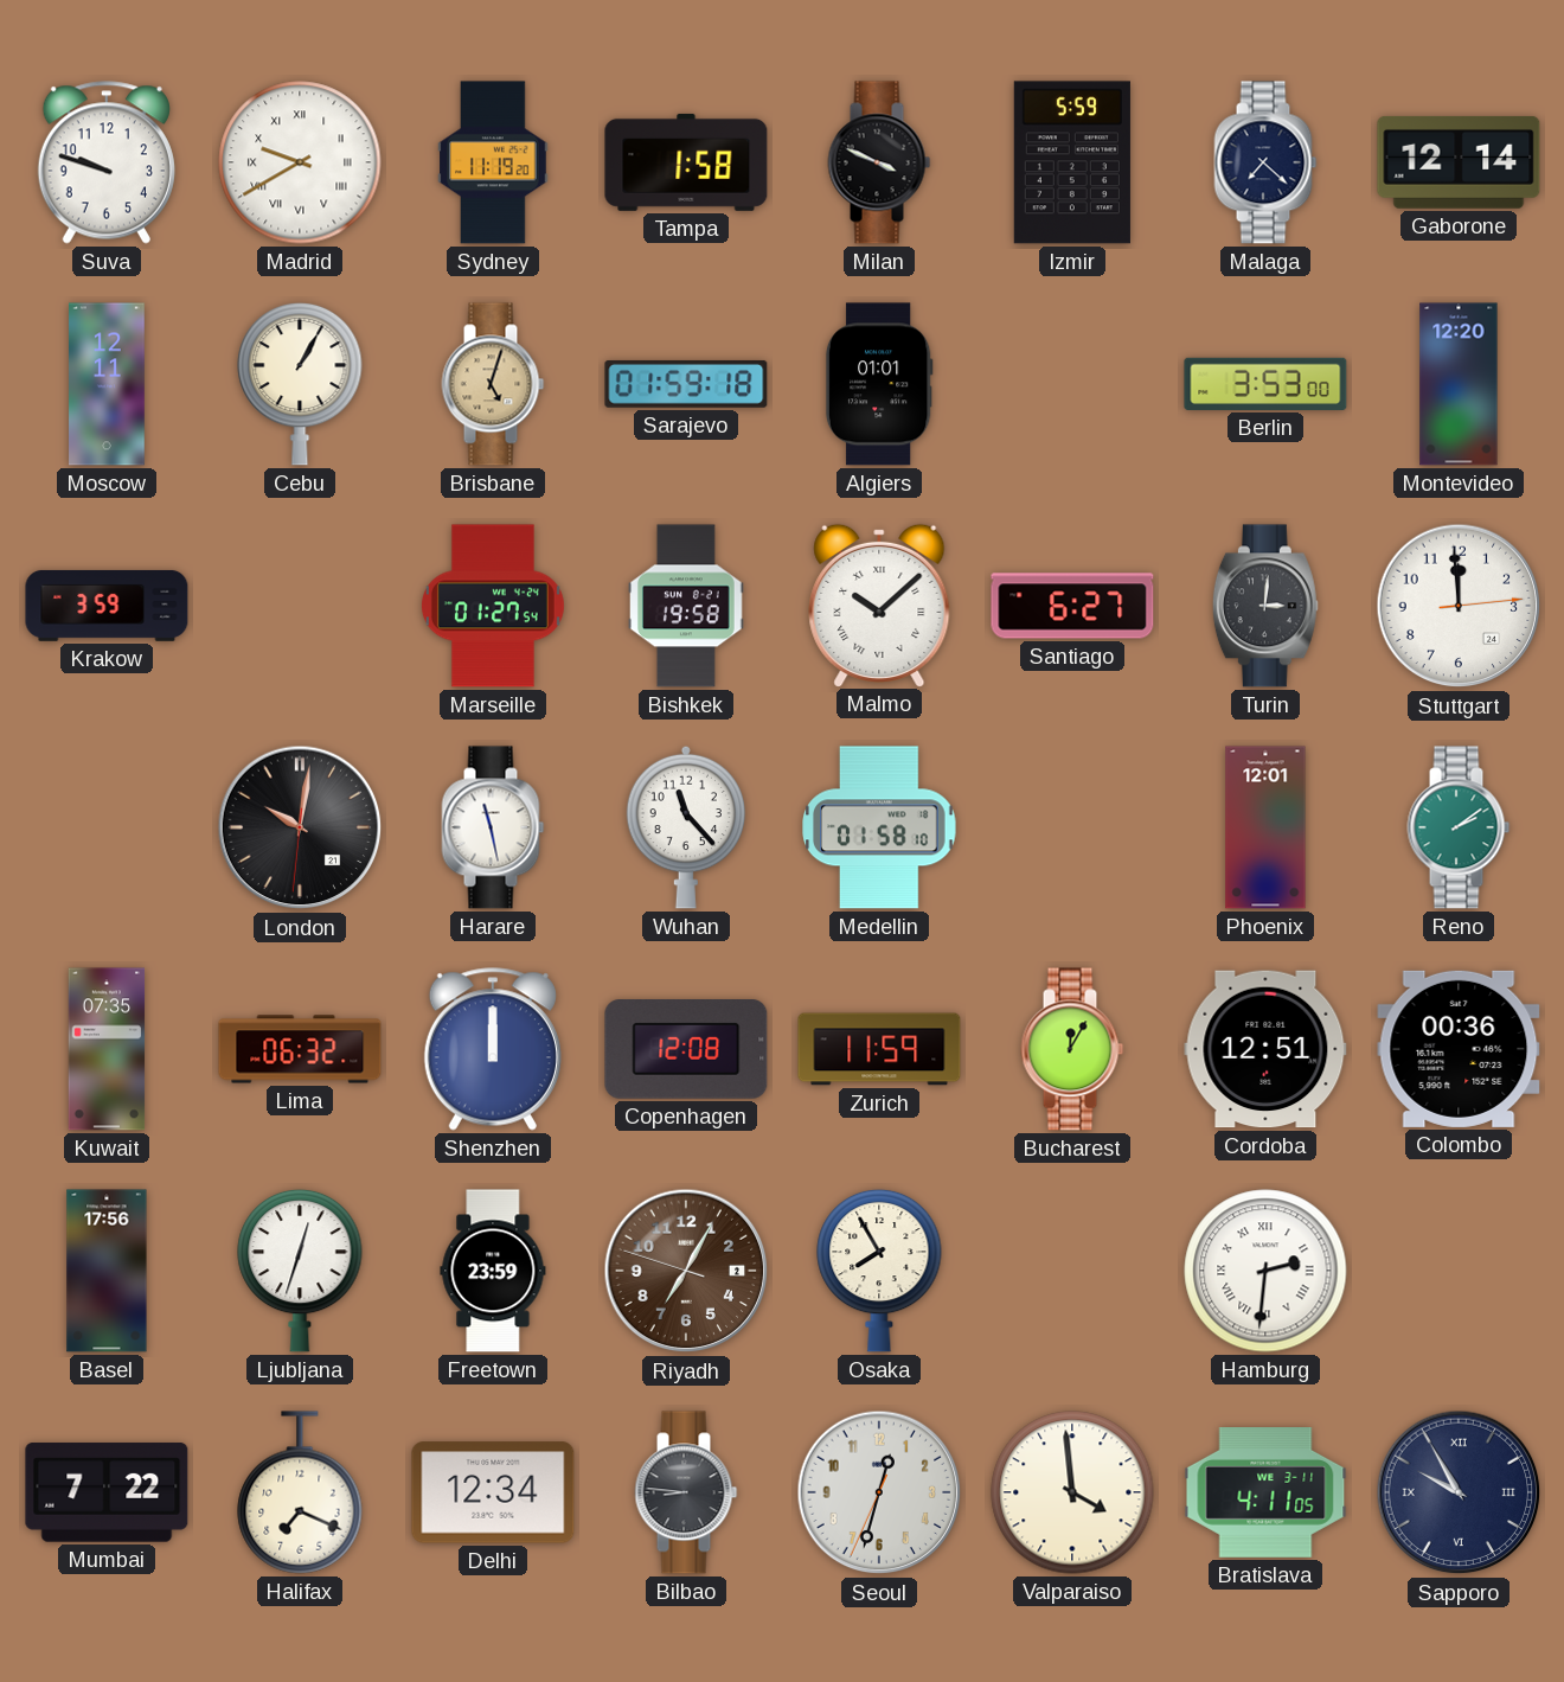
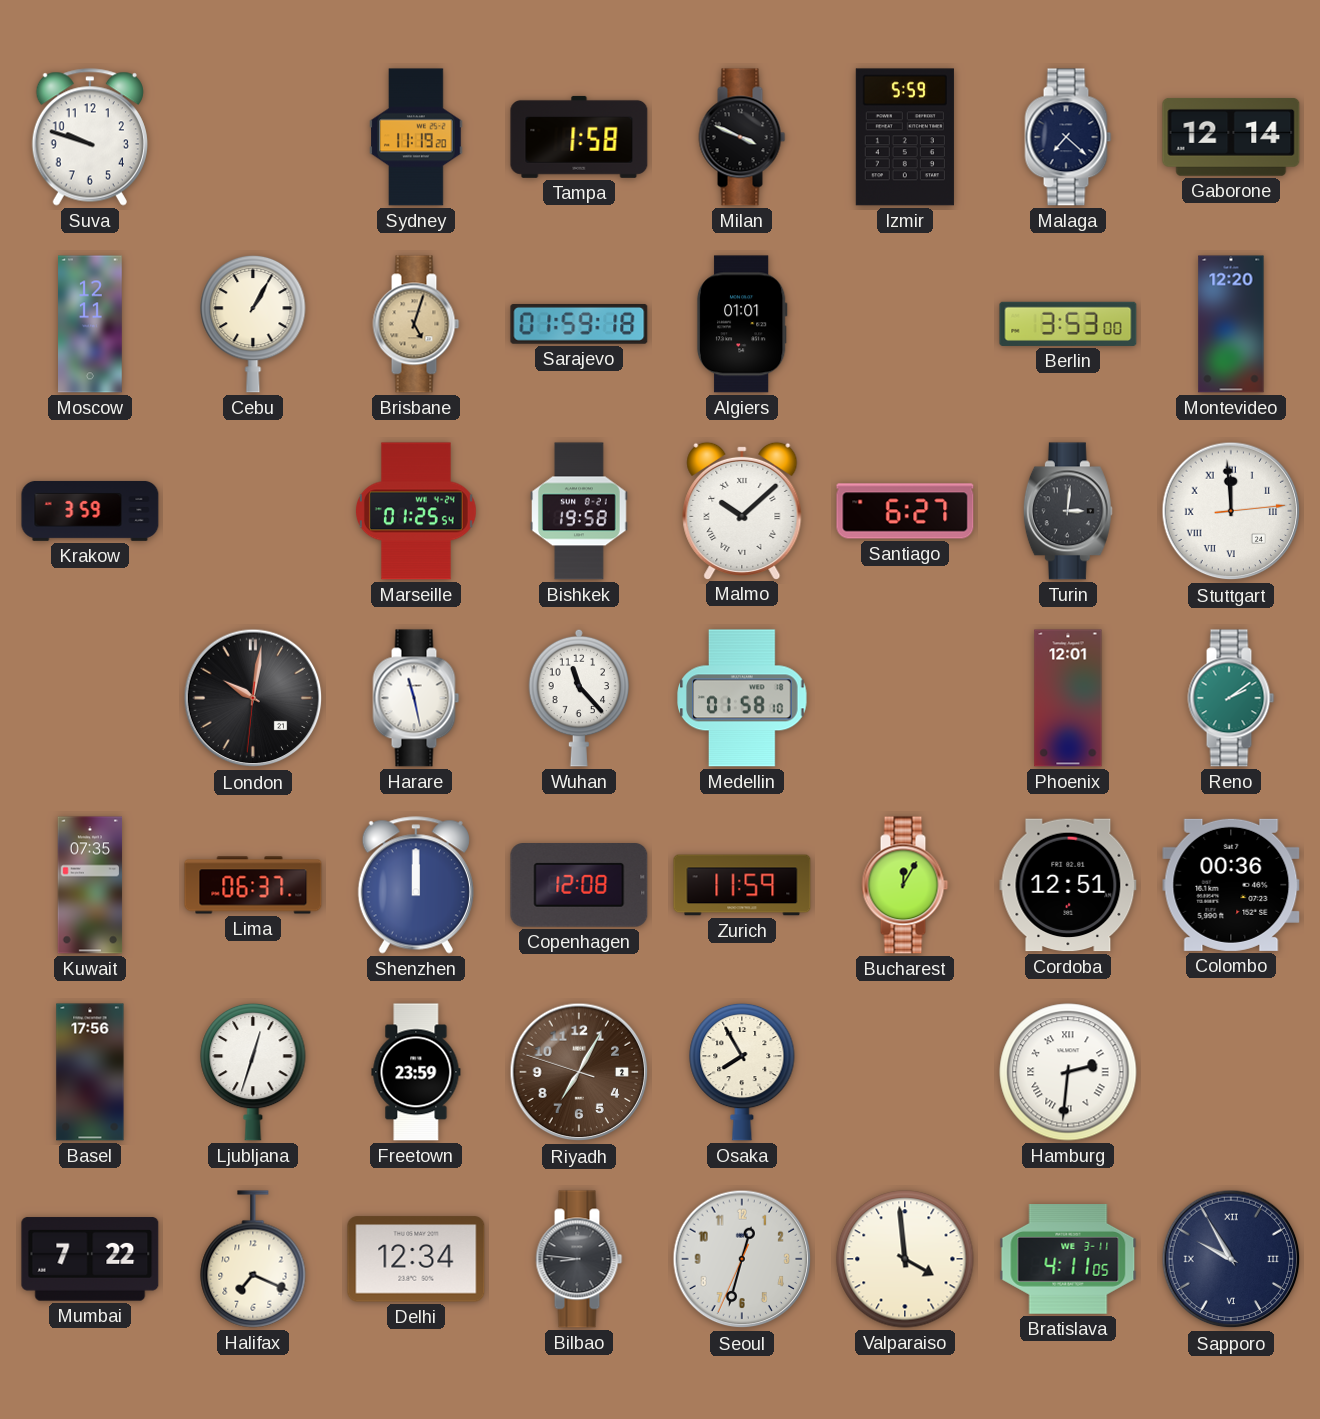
Madrid: 9:40 -> none (300, 162)
Marseille: 01:27 -> 01:25 (416, 511)
Stuttgart numerals: Arabic -> Roman (1231, 511)
Lima: 06:32 -> 06:37 (253, 885)
